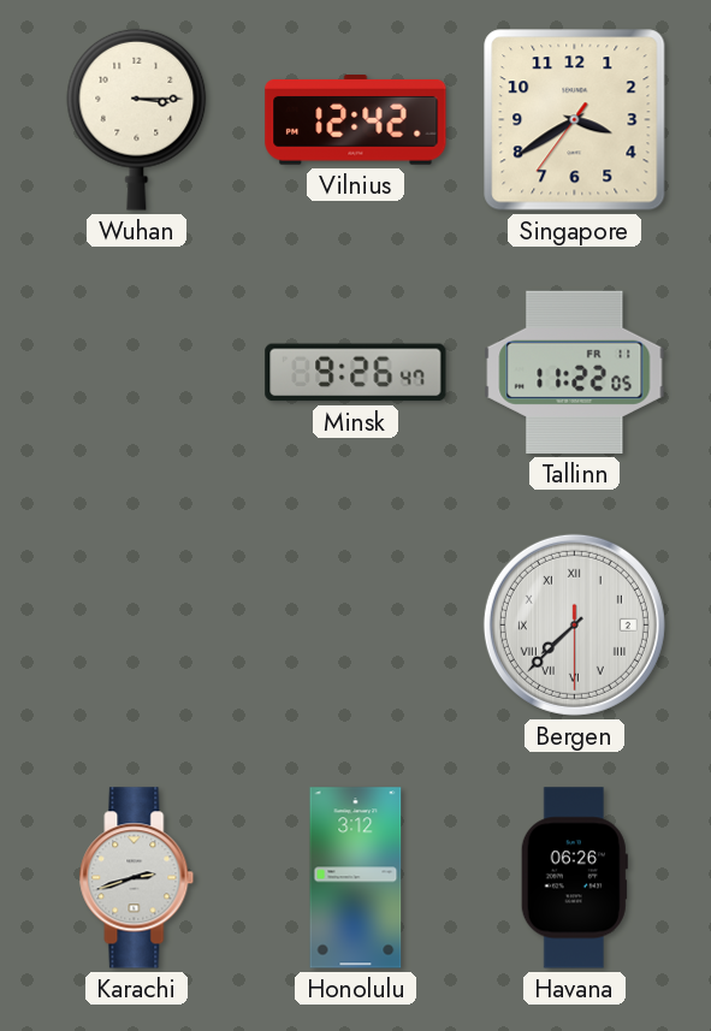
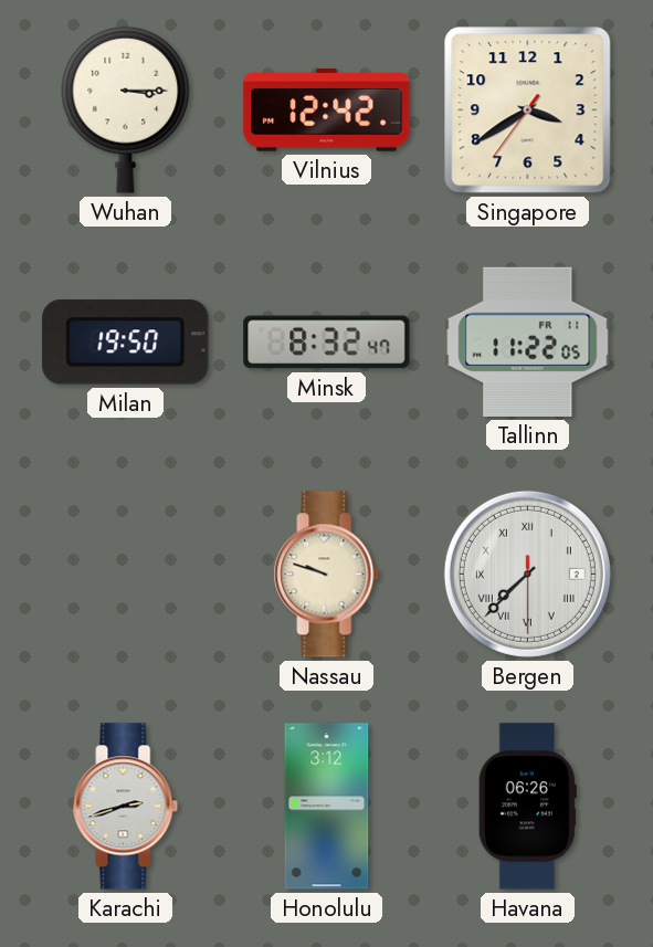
Milan: none -> 19:50 (126, 343)
Minsk: 9:26 -> 8:32 (327, 343)
Nassau: none -> 9:48 (327, 575)
